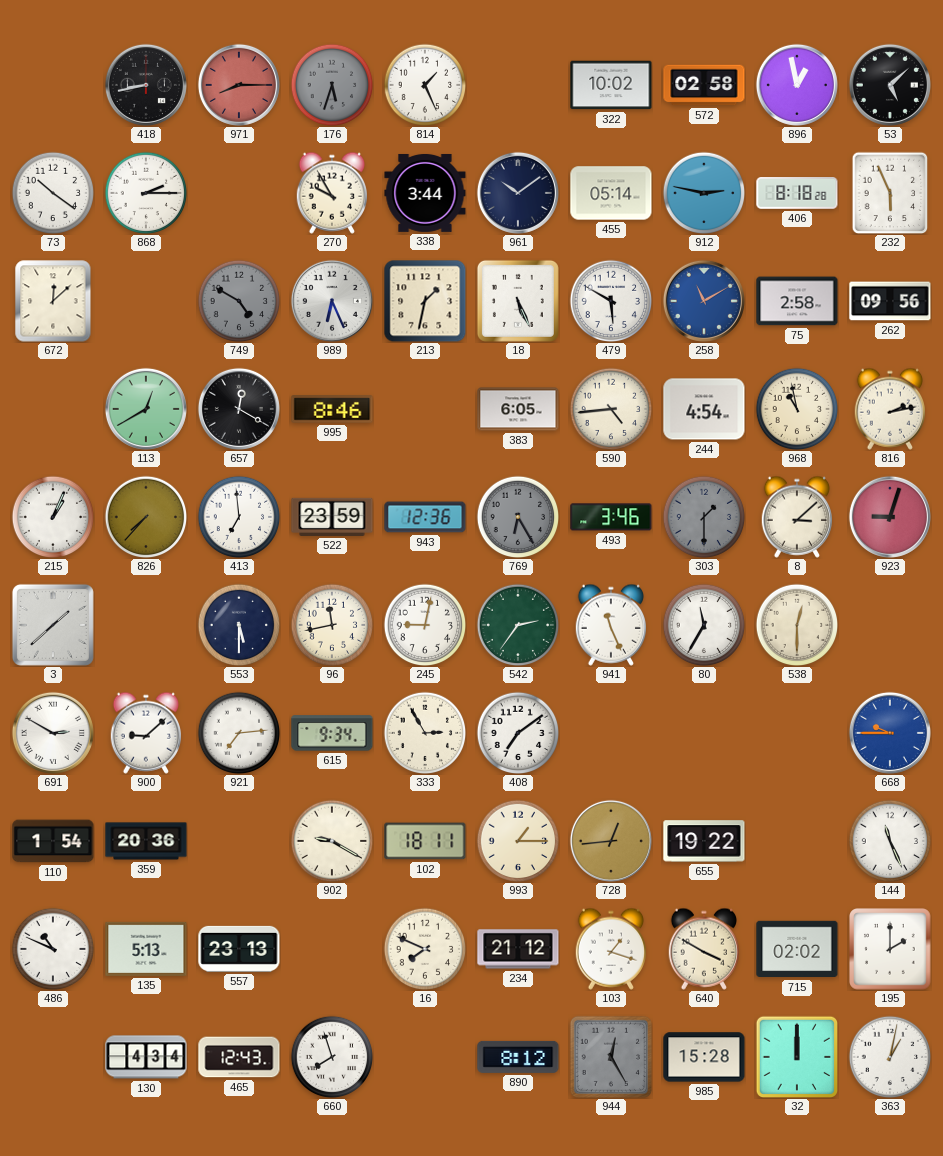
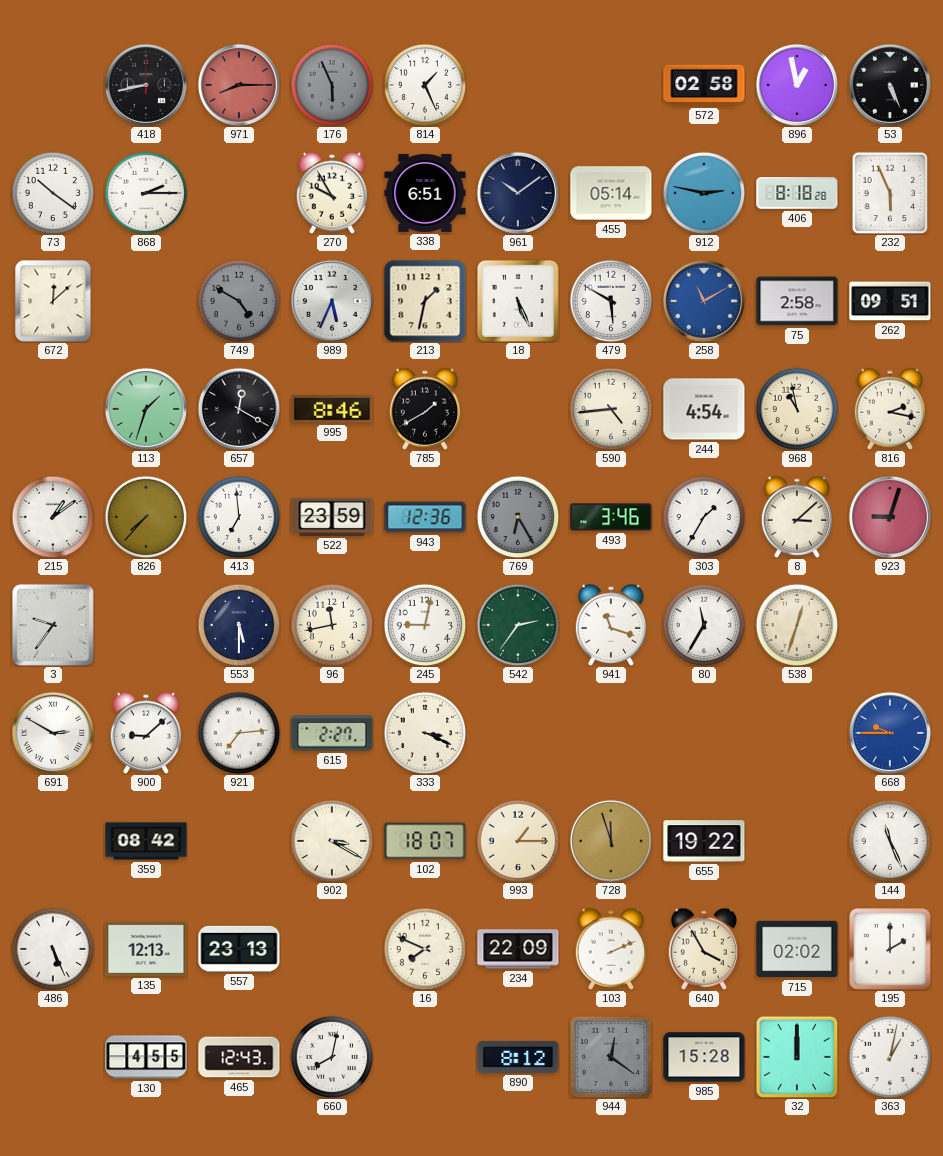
176: 5:33 -> 5:56 (332, 85)
322: 10:02 -> none (611, 85)
53: 5:08 -> 5:26 (890, 85)
338: 3:44 -> 6:51 (425, 193)
989: 6:26 -> 5:34 (332, 301)
262: 09:56 -> 09:51 (890, 301)
113: 12:40 -> 1:33 (146, 409)
785: none -> 1:40 (424, 409)
383: 6:05 -> none (518, 409)
816: 2:13 -> 2:17 (889, 409)
215: 1:04 -> 1:09 (53, 517)
303: 1:30 -> 1:35 (704, 517)
303 dial: grey -> white (704, 517)
3: 1:38 -> 9:36 (53, 625)
941: 11:26 -> 11:18 (610, 625)
538: 12:30 -> 12:33 (797, 625)
615: 9:34 -> 2:27 (332, 733)
333: 2:55 -> 3:19 (425, 733)
408: 7:09 -> none (518, 733)
110: 1:54 -> none (53, 841)
359: 20:36 -> 08:42 (146, 841)
902: 9:20 -> 3:20 (332, 841)
102: 18:11 -> 18:07 (425, 841)
728: 12:44 -> 11:57 (611, 841)
486: 10:49 -> 5:26 (53, 949)
135: 5:13 -> 12:13 (146, 949)
234: 21:12 -> 22:09 (518, 949)
103: 1:18 -> 2:11 (610, 949)
640: 3:50 -> 3:55 (703, 949)
130: 4:34 -> 4:55 (146, 1057)
660: 7:57 -> 8:02 (332, 1057)
944: 12:25 -> 12:21 (610, 1056)
